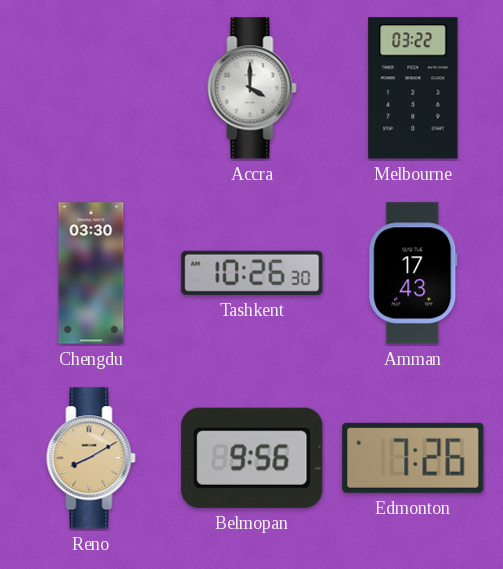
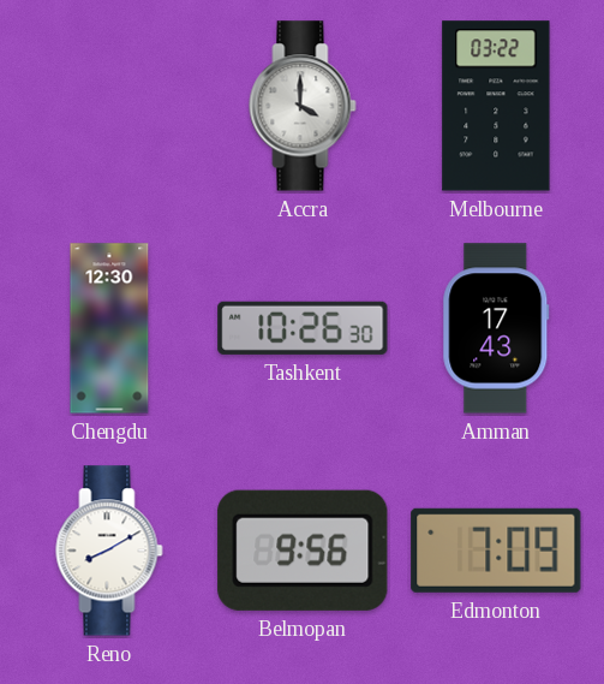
Chengdu: 03:30 -> 12:30 (109, 328)
Reno dial: champagne -> white (109, 551)
Edmonton: 7:26 -> 7:09 (496, 551)
